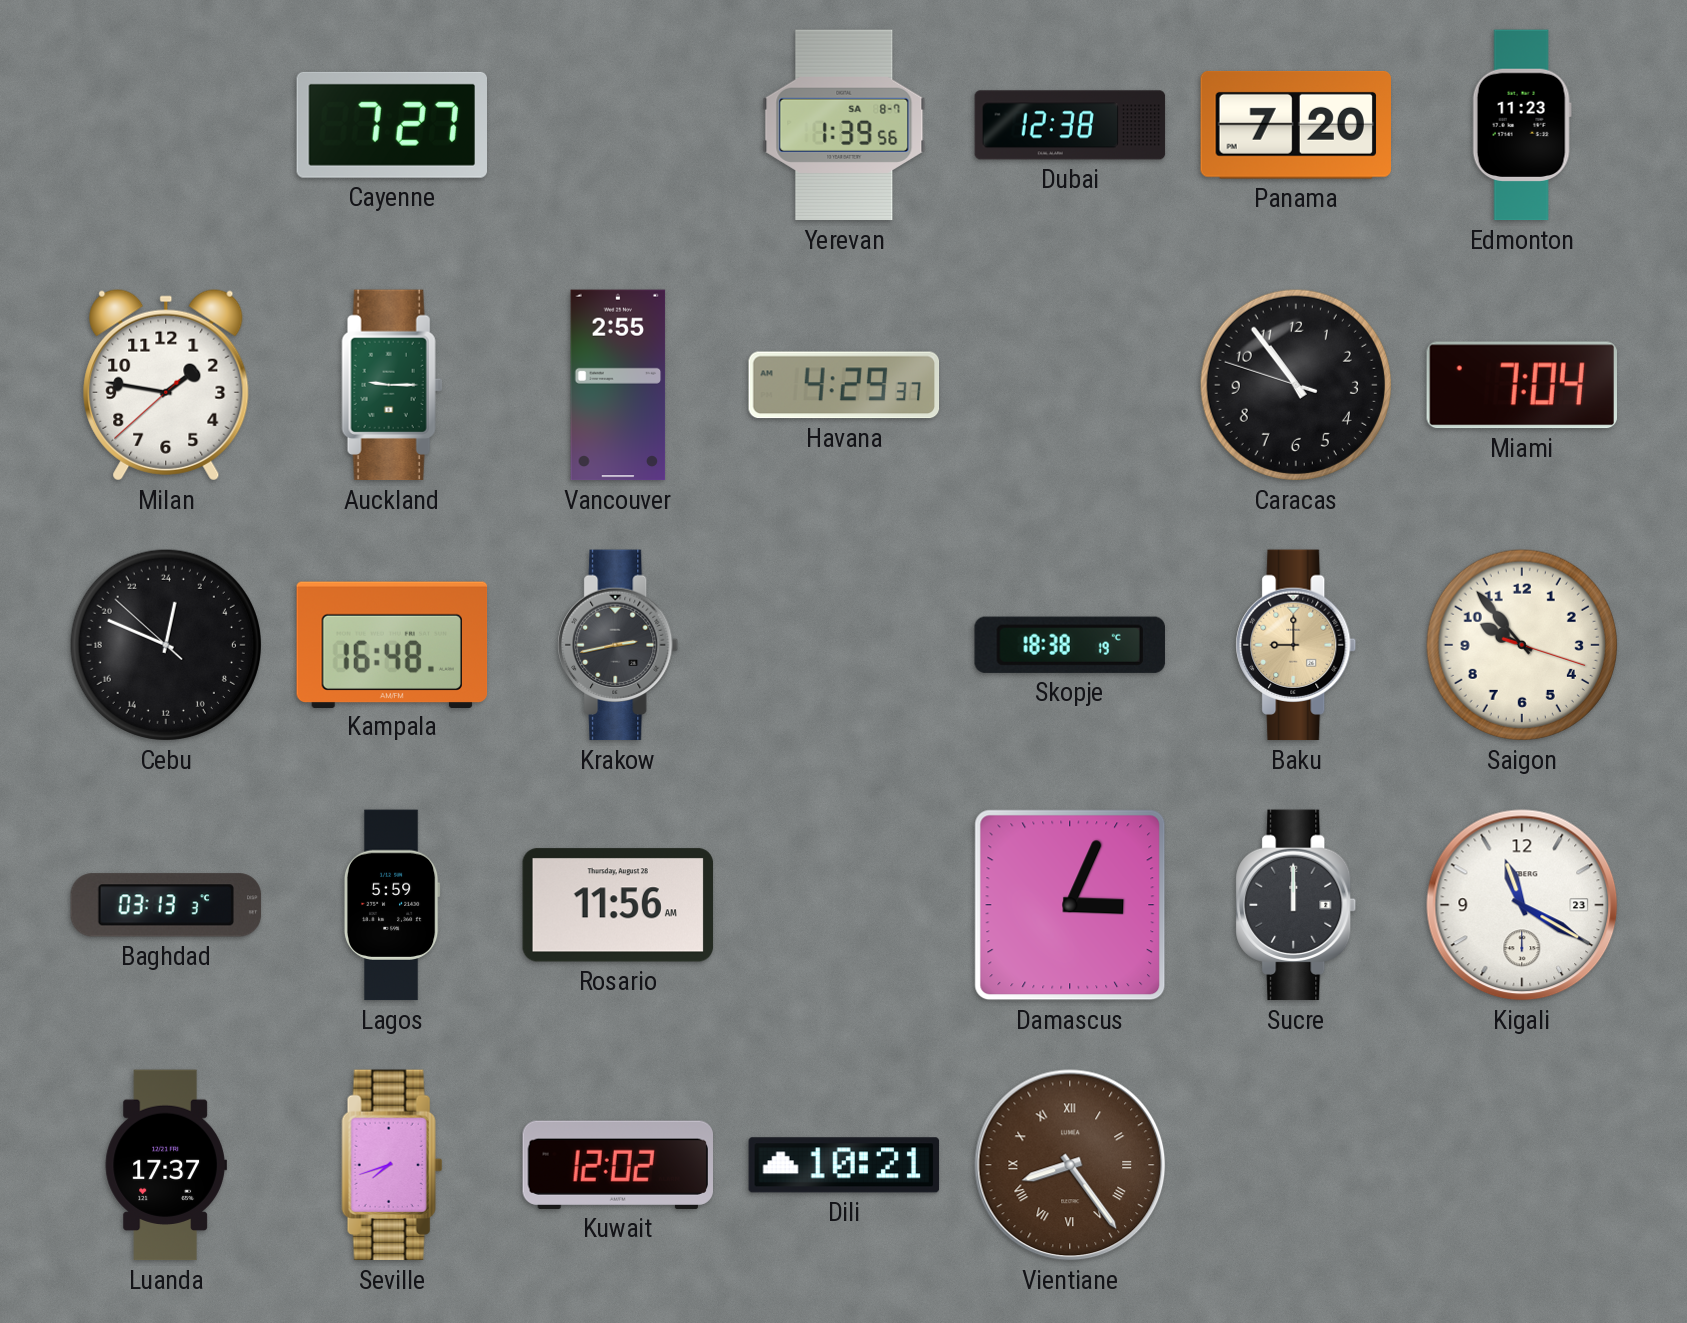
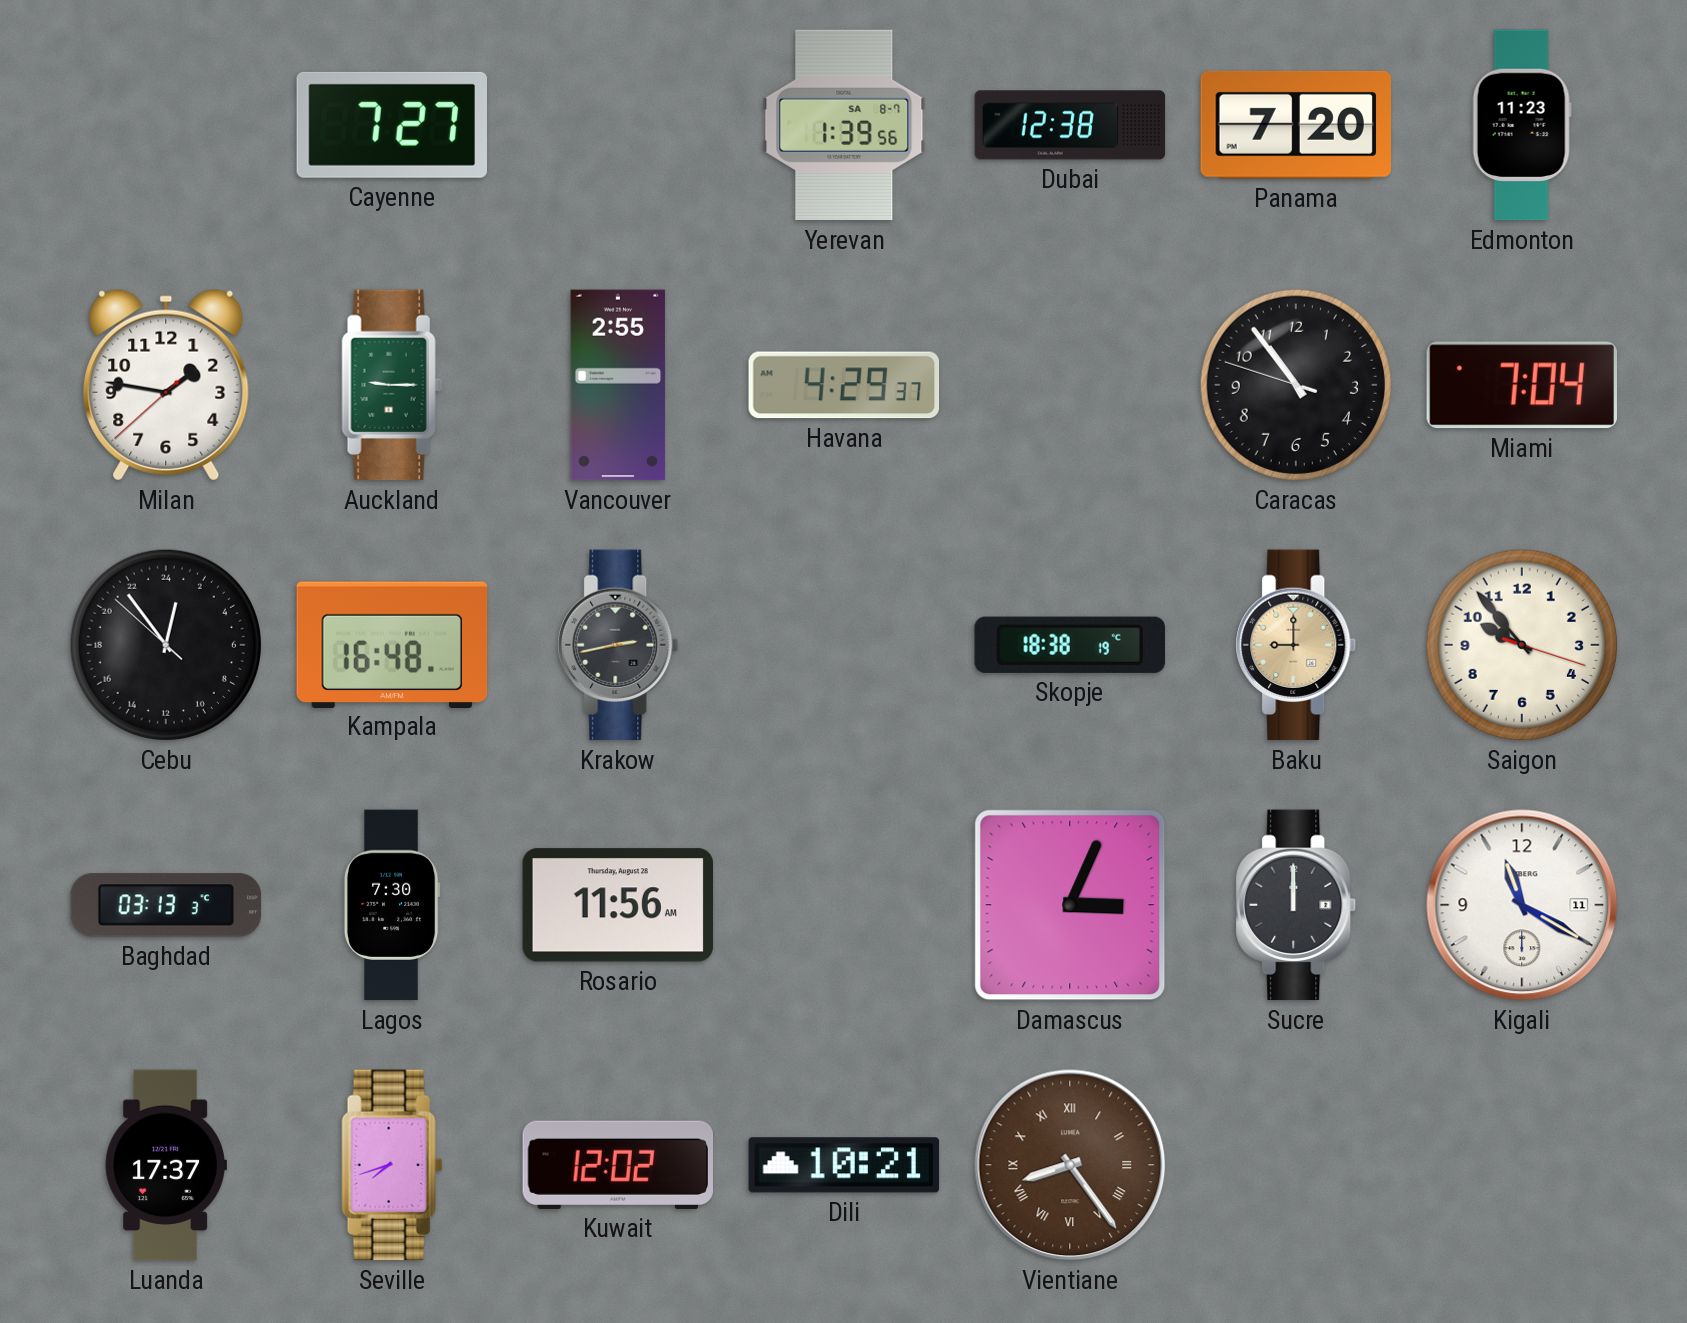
Cebu: 0:48 -> 0:53 (166, 645)
Lagos: 5:59 -> 7:30 (392, 905)
Kigali date: 23 -> 11 (1522, 905)
